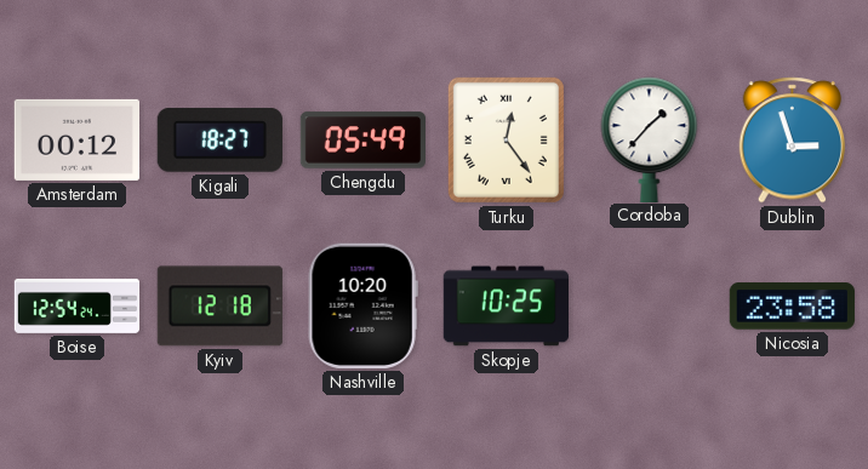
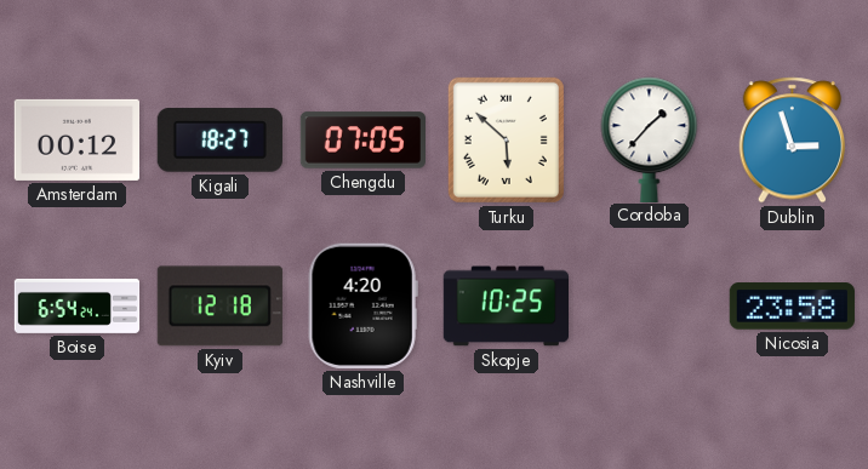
Chengdu: 05:49 -> 07:05 (362, 141)
Turku: 12:24 -> 5:52 (506, 139)
Boise: 12:54 -> 6:54 (78, 305)
Nashville: 10:20 -> 4:20 (362, 305)
